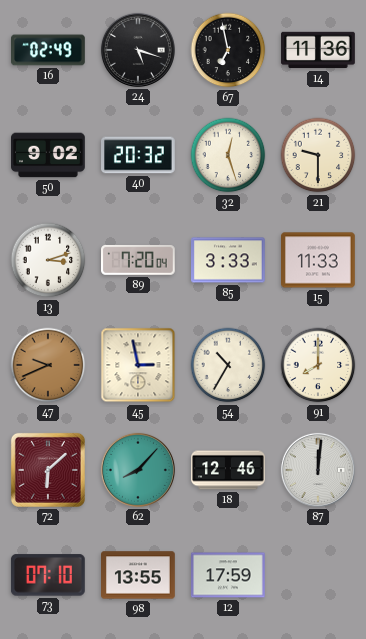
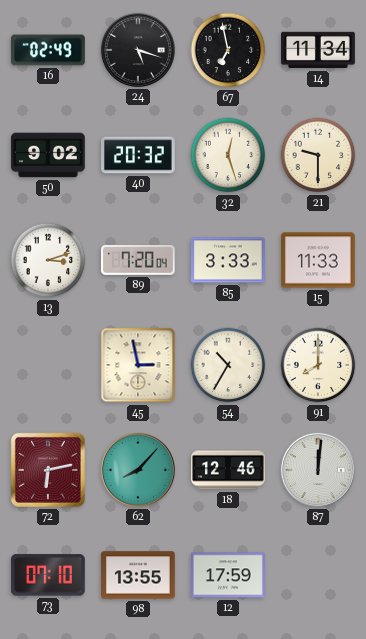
14: 11:36 -> 11:34 (318, 50)
47: 9:41 -> none (48, 365)
72: 6:08 -> 6:13 (48, 470)
